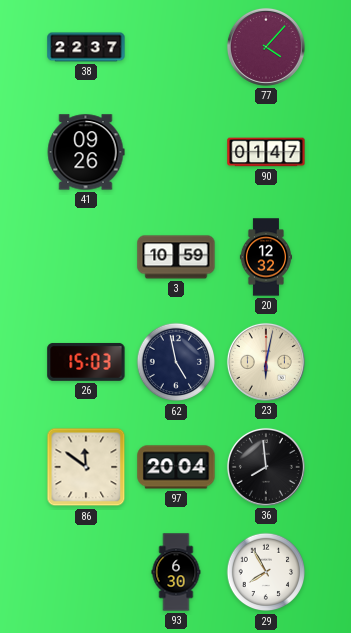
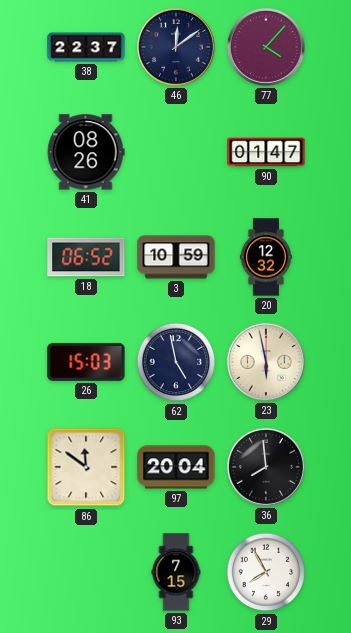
46: none -> 12:09 (176, 47)
41: 09:26 -> 08:26 (86, 152)
18: none -> 06:52 (86, 257)
23: 6:02 -> 5:58 (266, 362)
93: 6:30 -> 7:15 (176, 572)
